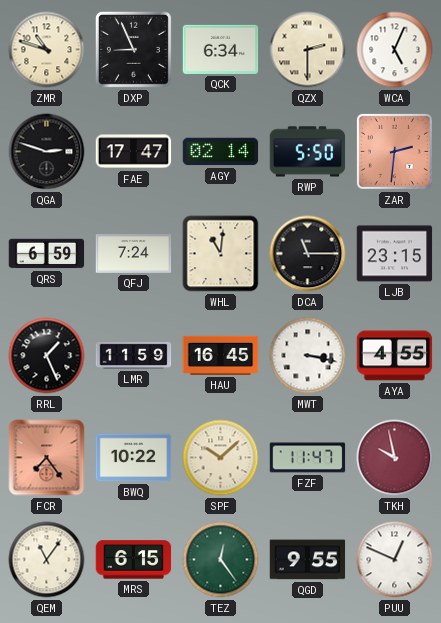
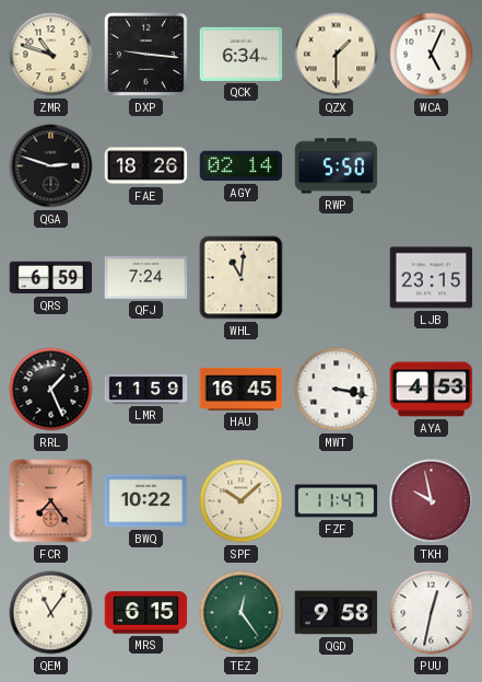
DXP: 8:56 -> 9:16 (145, 54)
QZX: 2:30 -> 1:30 (337, 55)
FAE: 17:47 -> 18:26 (146, 166)
ZAR: 2:31 -> none (394, 151)
DCA: 11:15 -> none (308, 254)
AYA: 4:55 -> 4:53 (432, 390)
QGD: 9:55 -> 9:58 (337, 613)
PUU: 12:49 -> 12:32 (432, 613)
